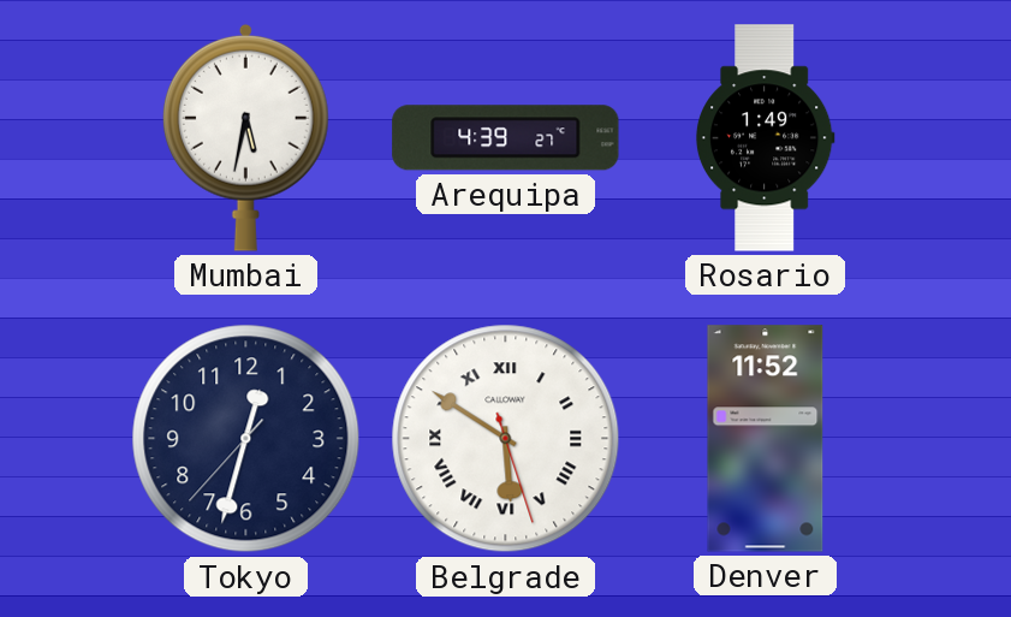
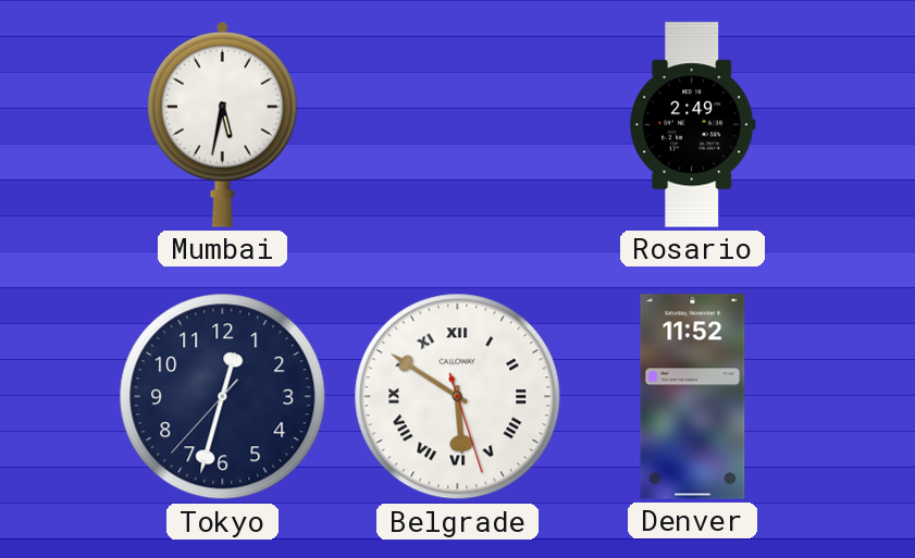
Arequipa: 4:39 -> none (506, 138)
Rosario: 1:49 -> 2:49 (692, 125)
